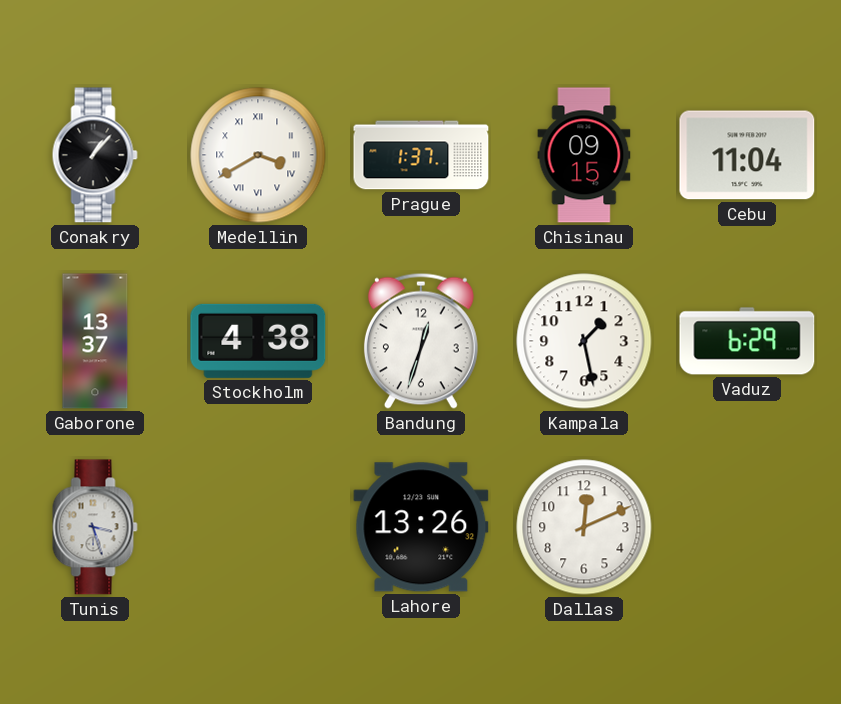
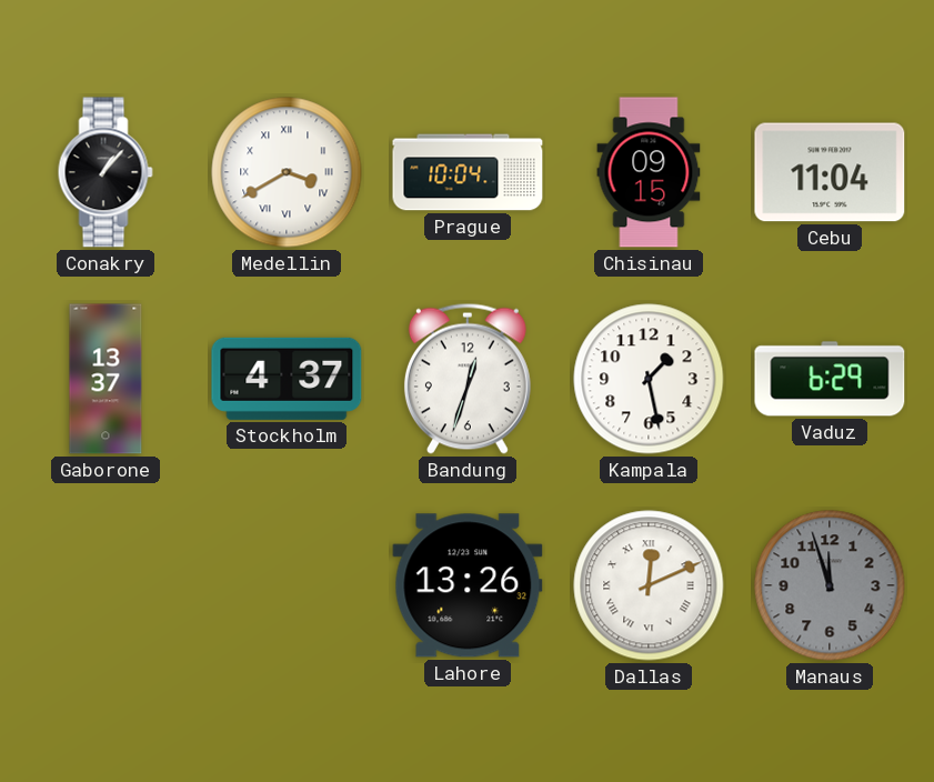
Prague: 1:37 -> 10:04 (468, 172)
Stockholm: 4:38 -> 4:37 (287, 379)
Tunis: 3:27 -> none (95, 527)
Dallas numerals: Arabic -> Roman (649, 585)
Manaus: none -> 11:57 (830, 585)
